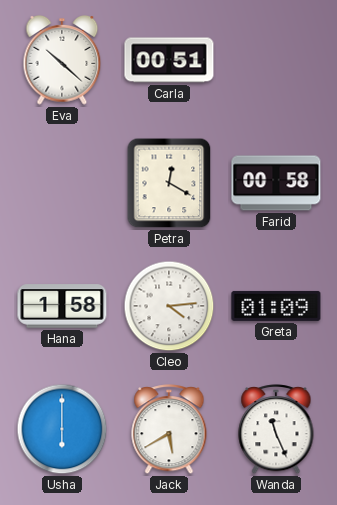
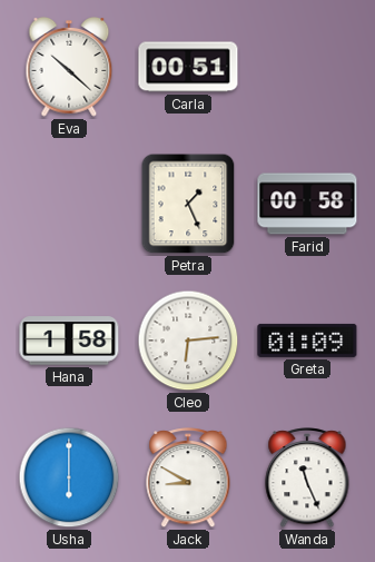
Petra: 12:20 -> 1:26 (188, 204)
Cleo: 4:14 -> 6:14 (188, 341)
Jack: 5:40 -> 8:50 (188, 479)
